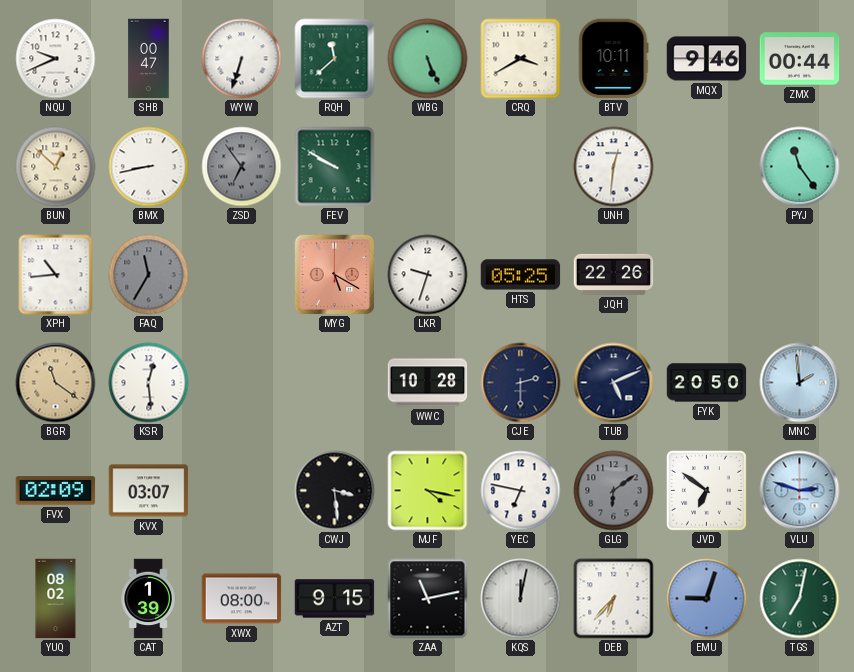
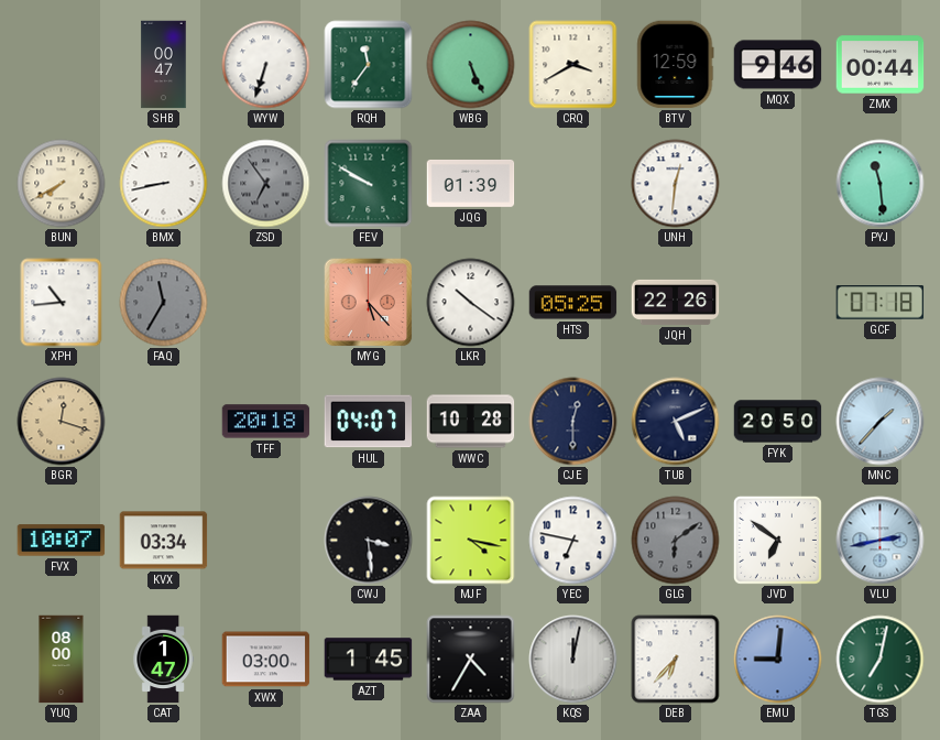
NQU: 9:41 -> none (56, 59)
RQH: 11:38 -> 11:36 (369, 65)
BTV: 10:11 -> 12:59 (676, 65)
BUN: 12:52 -> 7:40 (62, 184)
JQG: none -> 01:39 (471, 184)
PYJ: 11:24 -> 11:29 (881, 184)
MYG: 5:20 -> 5:23 (369, 303)
LKR: 9:33 -> 10:21 (471, 303)
GCF: none -> 07:18 (881, 303)
BGR: 11:21 -> 12:18 (62, 422)
KSR: 12:29 -> none (149, 383)
TFF: none -> 20:18 (266, 422)
HUL: none -> 04:07 (369, 422)
CJE: 2:30 -> 12:30 (573, 422)
MNC: 1:59 -> 1:37 (881, 422)
FVX: 02:09 -> 10:07 (62, 541)
KVX: 03:07 -> 03:34 (164, 541)
VLU: 2:48 -> 2:43 (881, 541)
YUQ: 08:02 -> 08:00 (62, 660)
CAT: 1:39 -> 1:47 (163, 660)
XWX: 08:00 -> 03:00 (266, 660)
AZT: 9:15 -> 1:45 (369, 660)
ZAA: 11:13 -> 4:35 (471, 660)
EMU: 9:03 -> 9:01 (778, 660)
